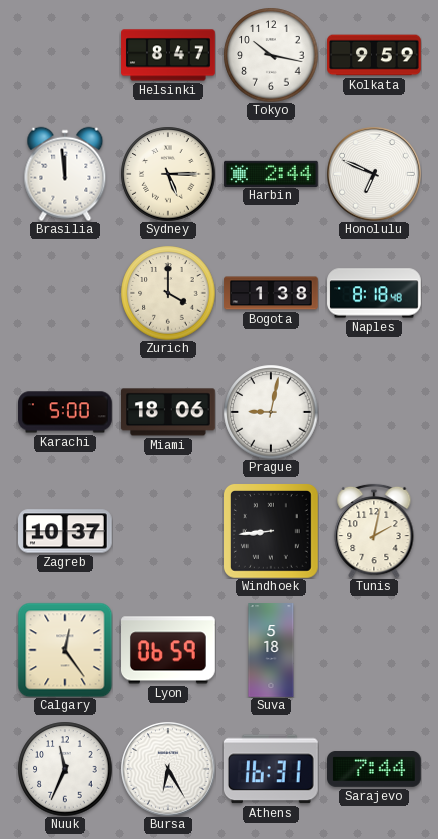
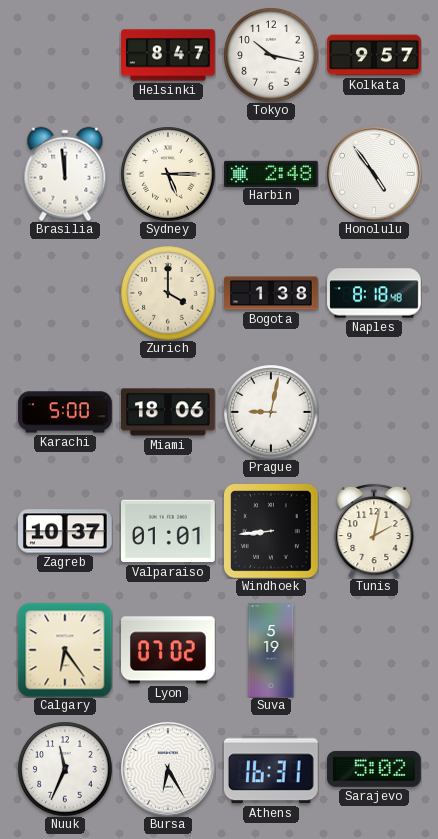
Kolkata: 9:59 -> 9:57 (374, 55)
Harbin: 2:44 -> 2:48 (271, 173)
Honolulu: 6:49 -> 4:54 (374, 174)
Valparaiso: none -> 01:01 (169, 531)
Calgary: 12:24 -> 6:24 (65, 650)
Lyon: 06:59 -> 07:02 (169, 650)
Suva: 5:18 -> 5:19 (271, 650)
Sarajevo: 7:44 -> 5:02 (375, 769)
